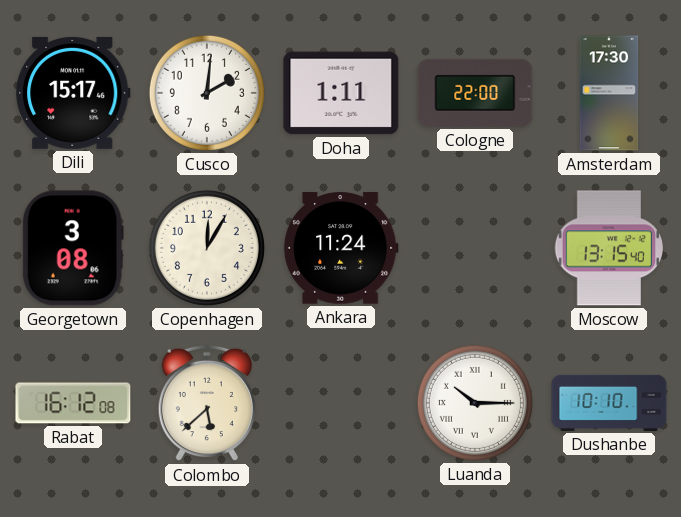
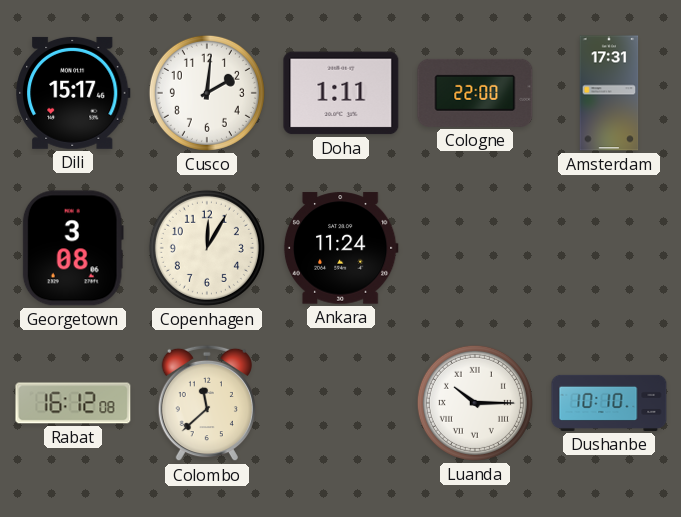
Amsterdam: 17:30 -> 17:31 (609, 93)
Moscow: 13:15 -> none (609, 248)
Colombo: 5:38 -> 11:38 (207, 403)
